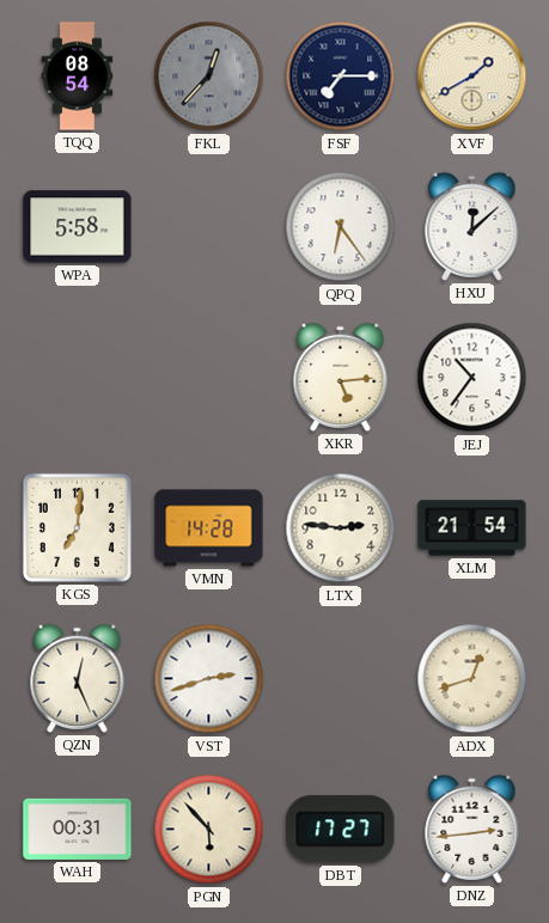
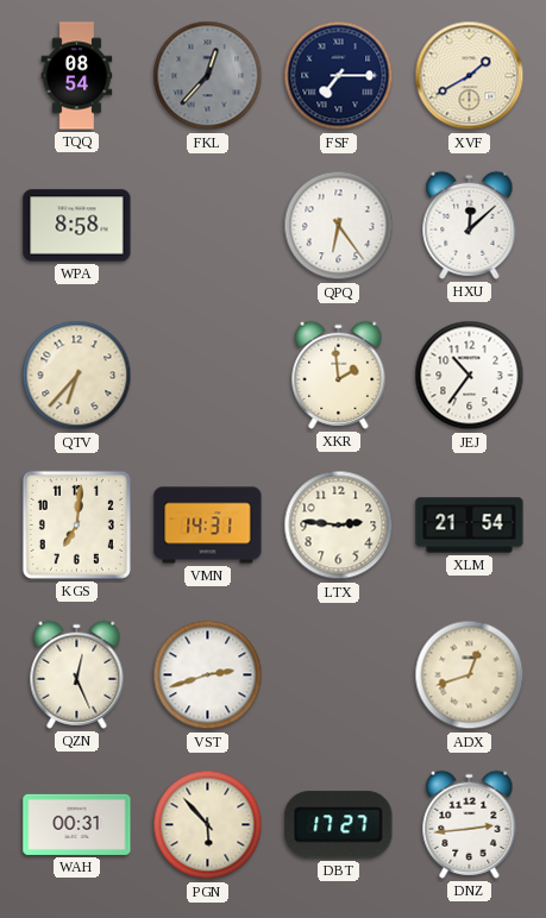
WPA: 5:58 -> 8:58 (77, 226)
QTV: none -> 6:37 (77, 376)
XKR: 5:14 -> 1:59 (339, 375)
VMN: 14:28 -> 14:31 (208, 526)
